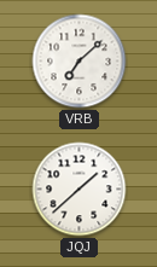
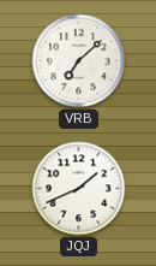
JQJ: 1:38 -> 1:41 (79, 189)
